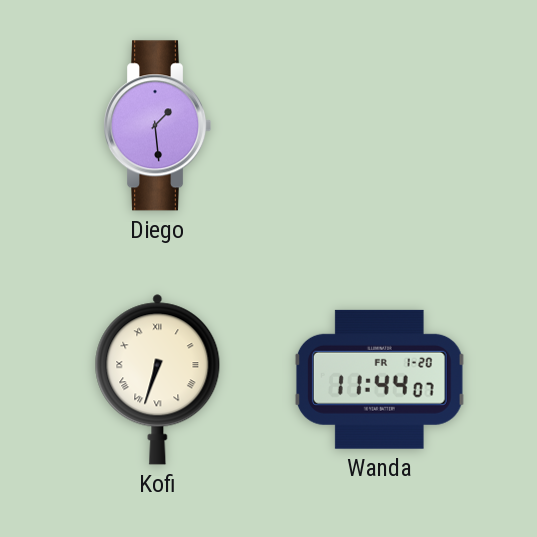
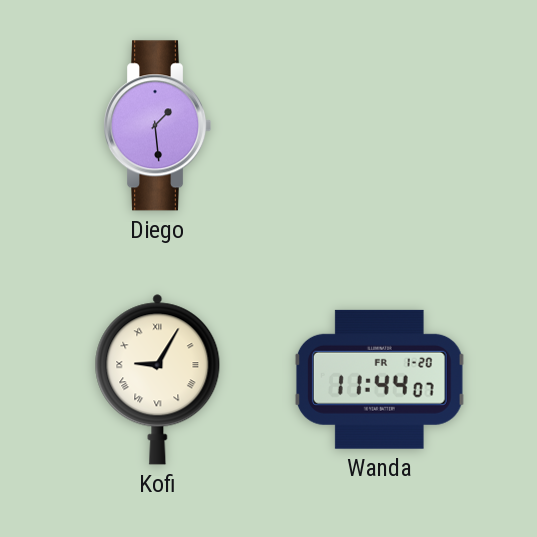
Kofi: 6:33 -> 9:05 (158, 380)
